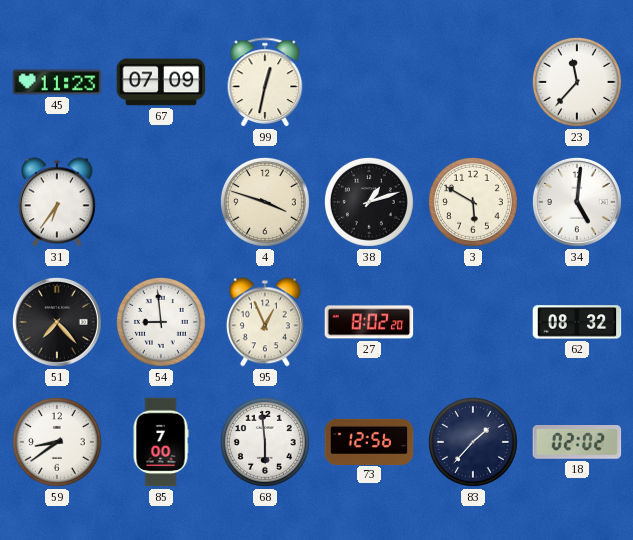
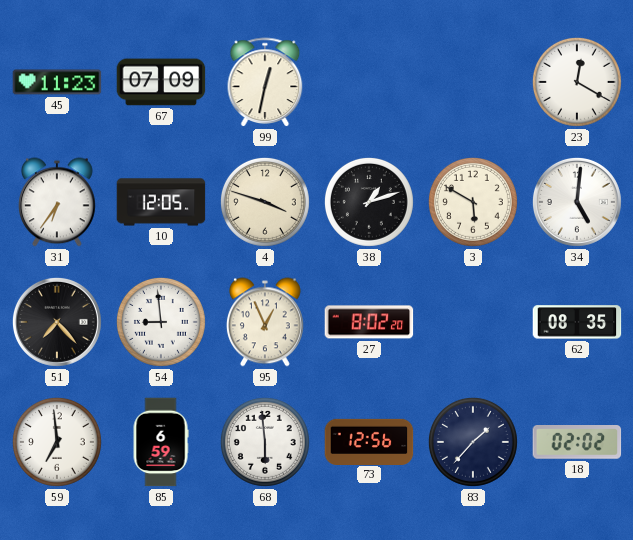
23: 11:37 -> 12:20 (577, 82)
10: none -> 12:05 (161, 202)
62: 08:32 -> 08:35 (577, 322)
59: 8:39 -> 6:59 (57, 442)
85: 7:00 -> 6:59 (161, 442)
